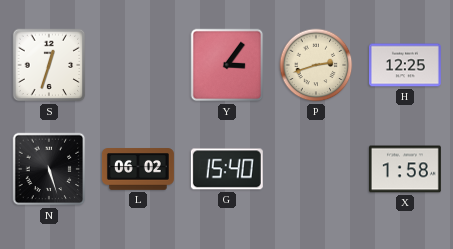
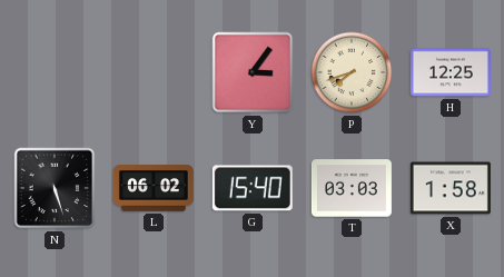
S: 12:33 -> none (49, 65)
P: 2:42 -> 7:42 (352, 72)
T: none -> 03:03 (352, 188)
